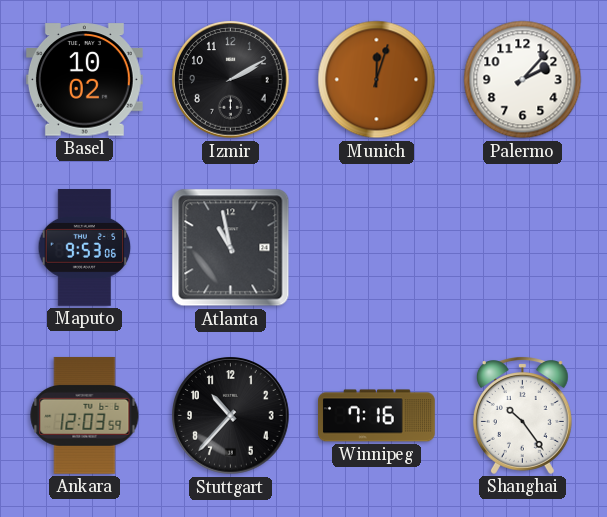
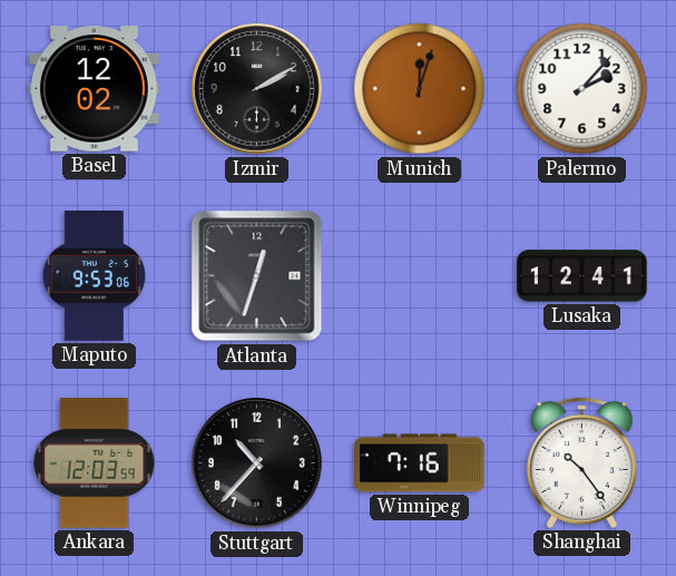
Basel: 10:02 -> 12:02 (94, 89)
Atlanta: 10:58 -> 12:33 (257, 276)
Lusaka: none -> 12:41 (582, 276)
